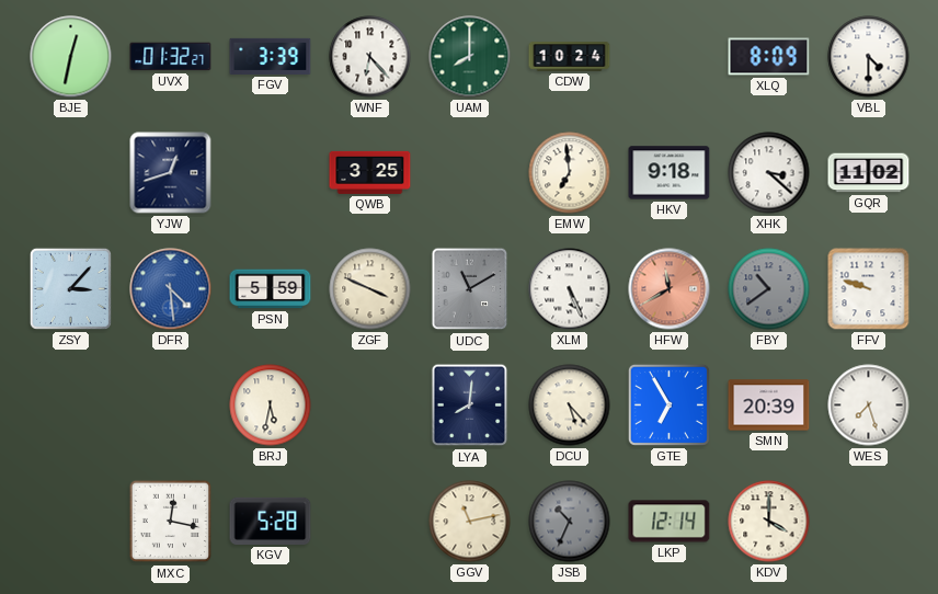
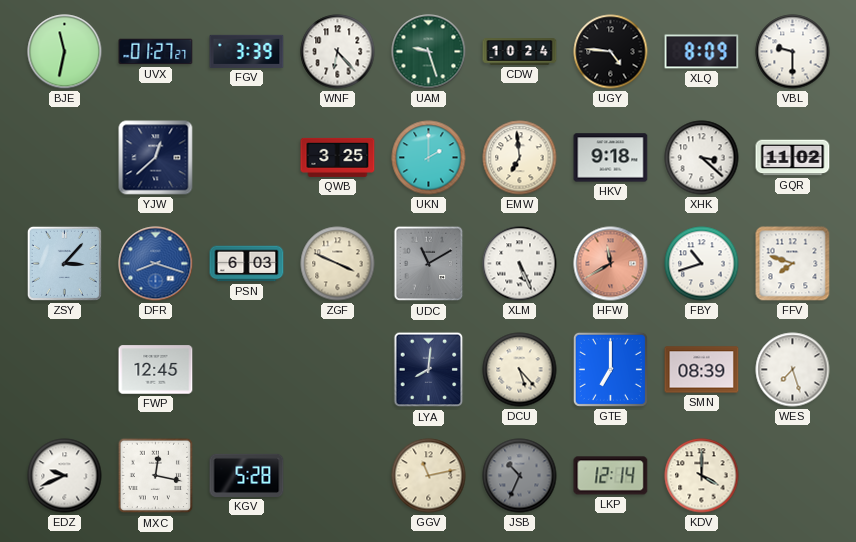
BJE: 12:32 -> 11:32 (65, 52)
UVX: 01:32 -> 01:27 (156, 52)
UAM: 8:00 -> 9:27 (429, 52)
UGY: none -> 4:46 (611, 52)
VBL: 4:30 -> 9:30 (793, 52)
YJW: 12:42 -> 12:38 (156, 158)
UKN: none -> 2:00 (429, 158)
DFR: 4:29 -> 8:18 (156, 264)
PSN: 5:59 -> 6:03 (247, 264)
FBY: 10:39 -> 10:42 (702, 264)
FBY dial: grey -> white (702, 264)
FFV: 9:48 -> 7:48 (793, 264)
FWP: none -> 12:45 (156, 370)
BRJ: 5:32 -> none (271, 405)
GTE: 6:55 -> 7:00 (610, 369)
SMN: 20:39 -> 08:39 (702, 370)
EDZ: none -> 9:41 (65, 476)
